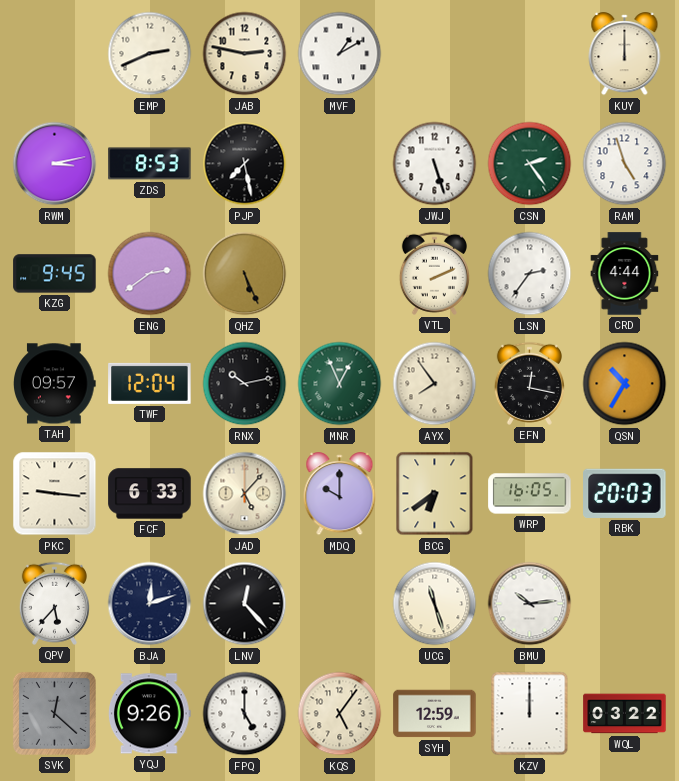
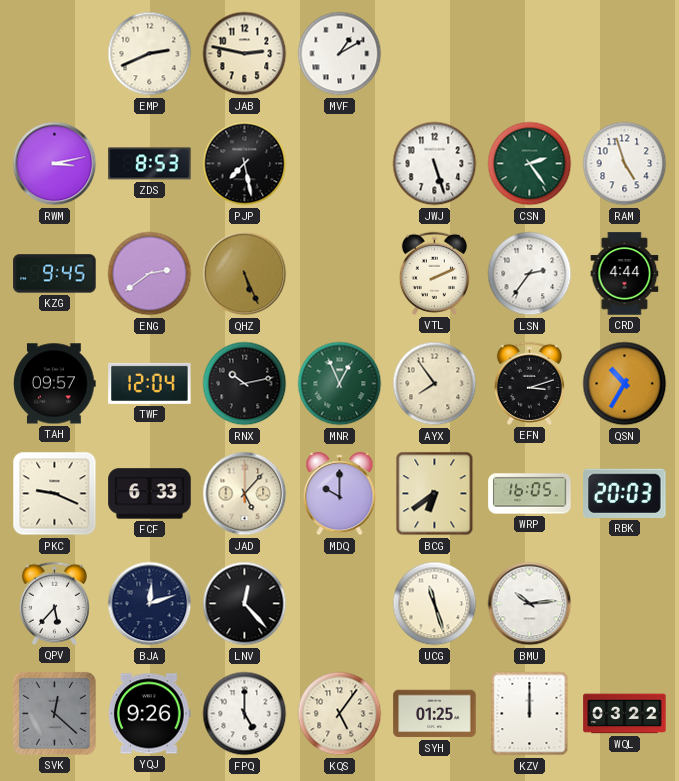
KUY: 12:00 -> none (625, 54)
EFN: 12:17 -> 3:12 (529, 383)
PKC: 9:16 -> 9:19 (55, 494)
SYH: 12:59 -> 01:25 (435, 714)
